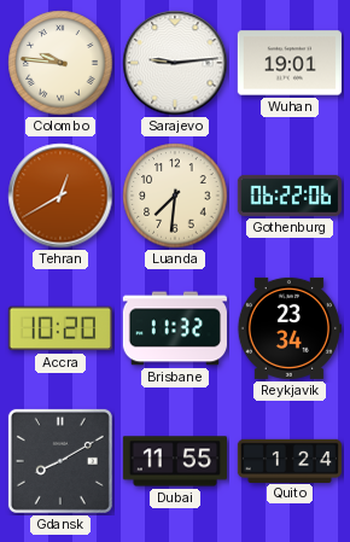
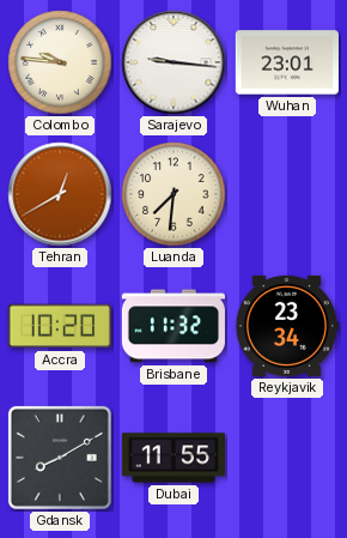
Sarajevo: 9:14 -> 9:16 (173, 62)
Wuhan: 19:01 -> 23:01 (287, 62)
Gothenburg: 06:22 -> none (288, 196)
Quito: 1:24 -> none (288, 460)
